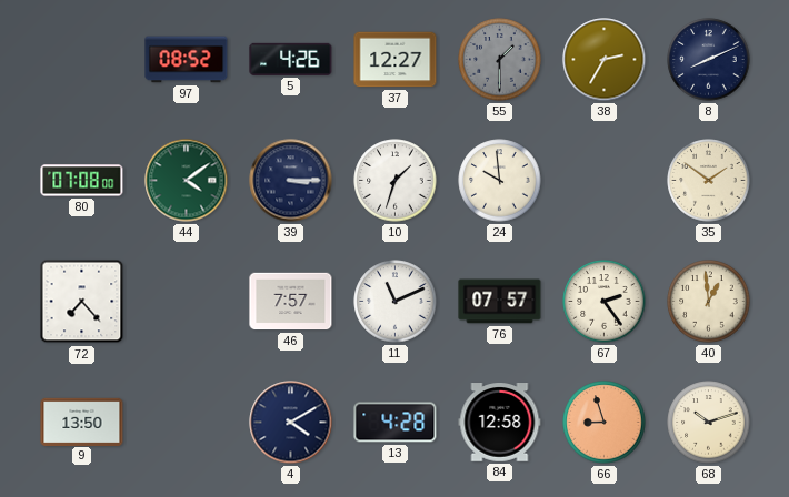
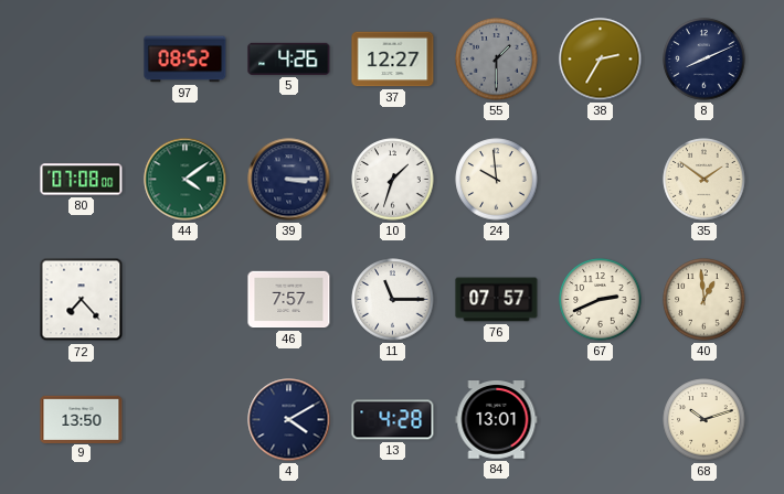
11: 11:11 -> 11:15 (393, 300)
67: 2:24 -> 2:41 (601, 300)
84: 12:58 -> 13:01 (497, 420)
66: 8:57 -> none (605, 423)
